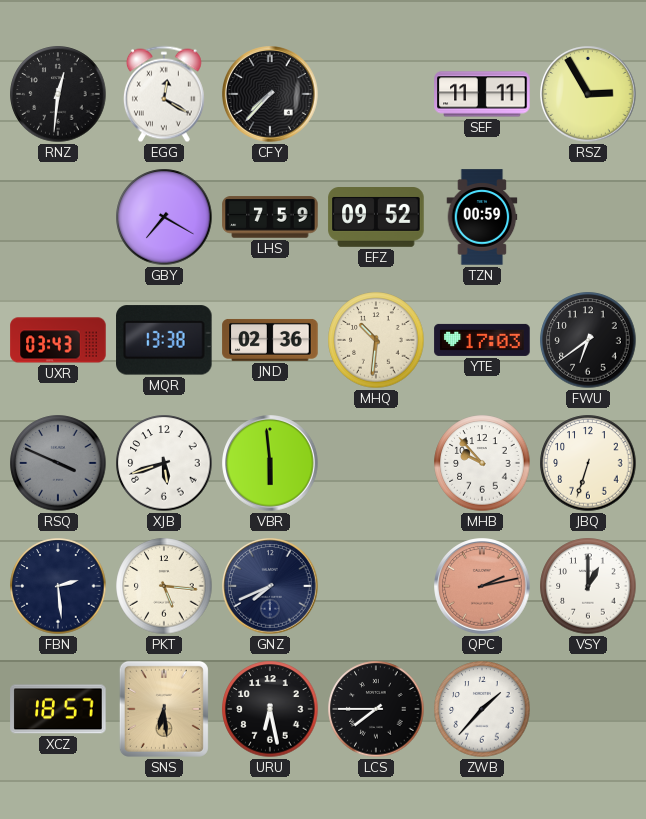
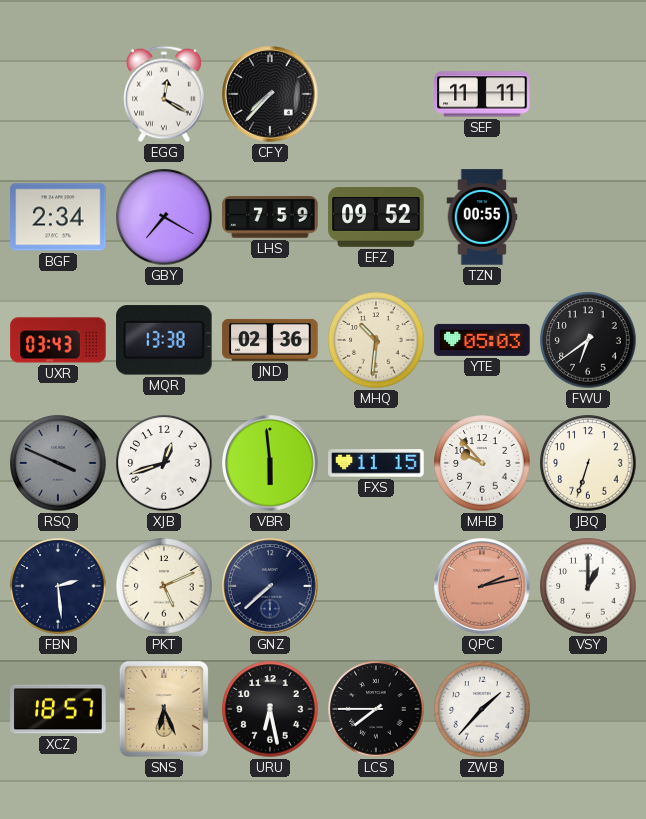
RNZ: 12:31 -> none (58, 94)
RSZ: 2:55 -> none (588, 94)
BGF: none -> 2:34 (58, 217)
TZN: 00:59 -> 00:55 (482, 217)
YTE: 17:03 -> 05:03 (482, 340)
XJB: 5:42 -> 12:42 (164, 463)
FXS: none -> 11:15 (376, 463)
PKT: 5:16 -> 5:11 (164, 586)
GNZ: 7:41 -> 7:38 (270, 586)
SNS: 6:29 -> 6:26 (164, 709)
